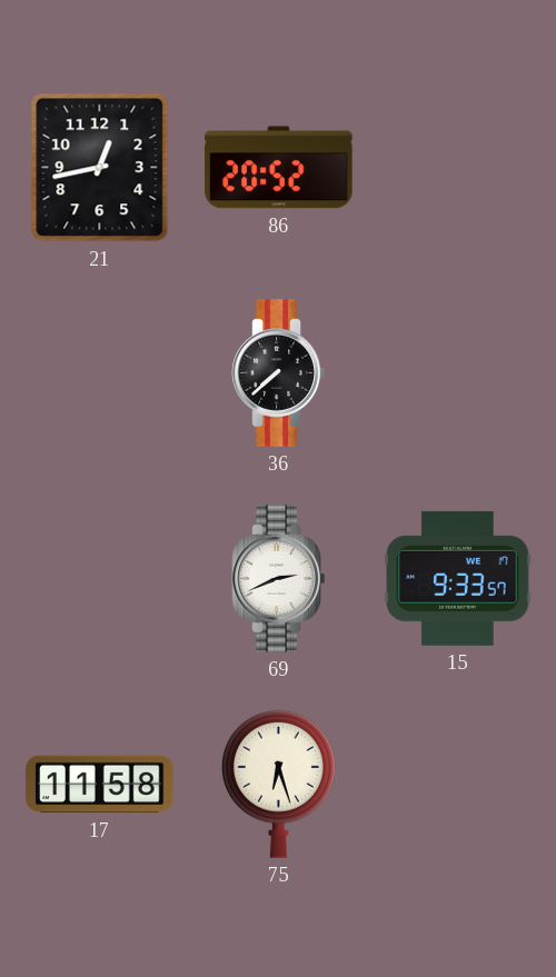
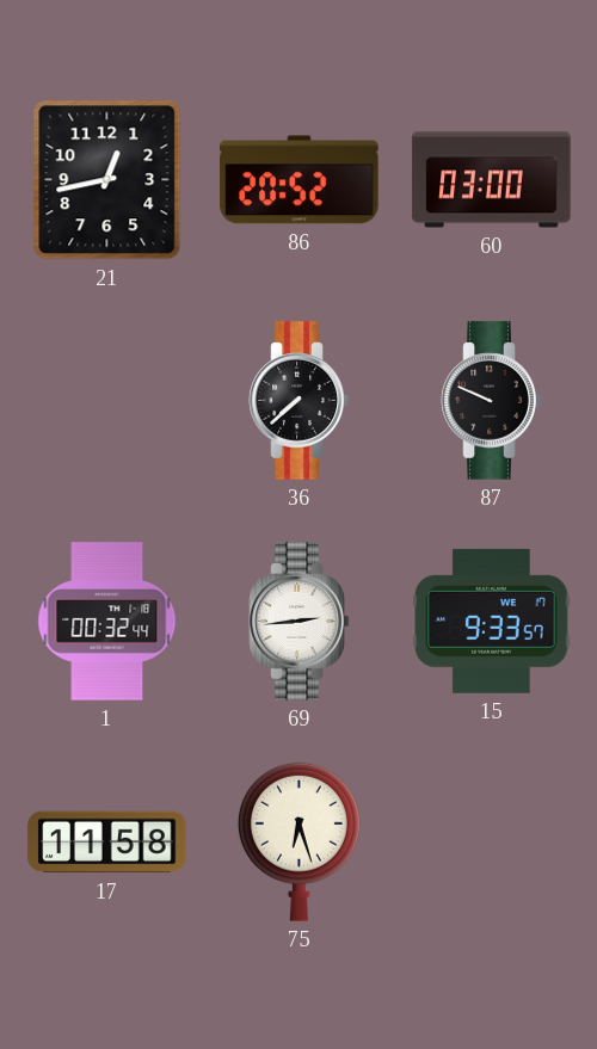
60: none -> 03:00 (492, 180)
87: none -> 9:49 (492, 401)
1: none -> 00:32 (107, 622)
69: 2:41 -> 2:44 (300, 622)
